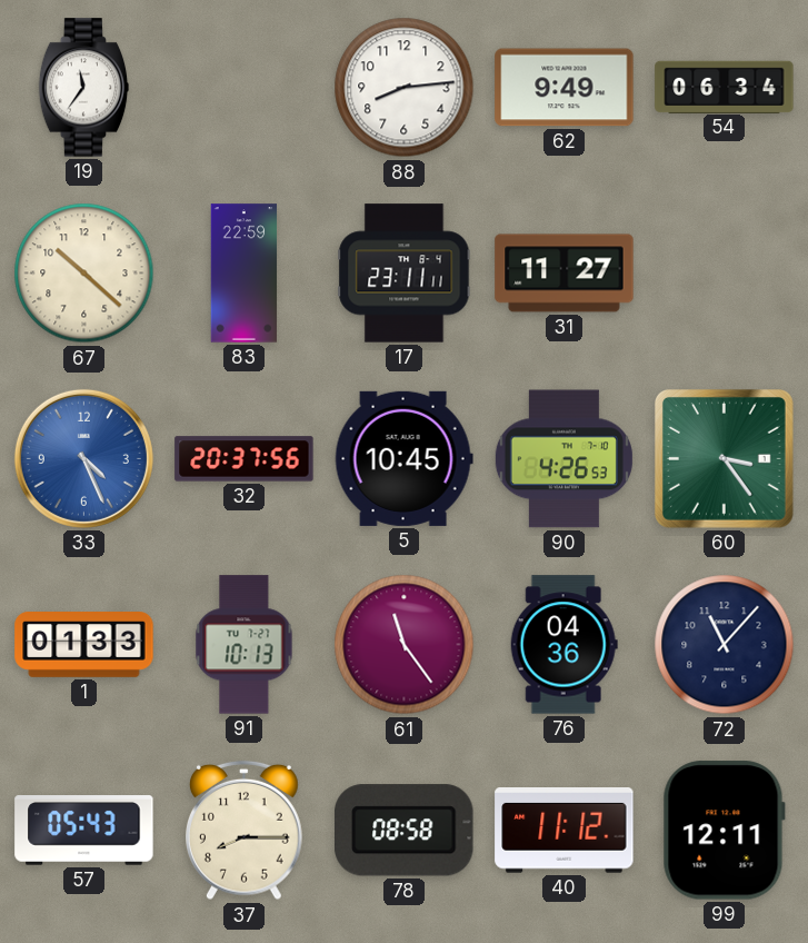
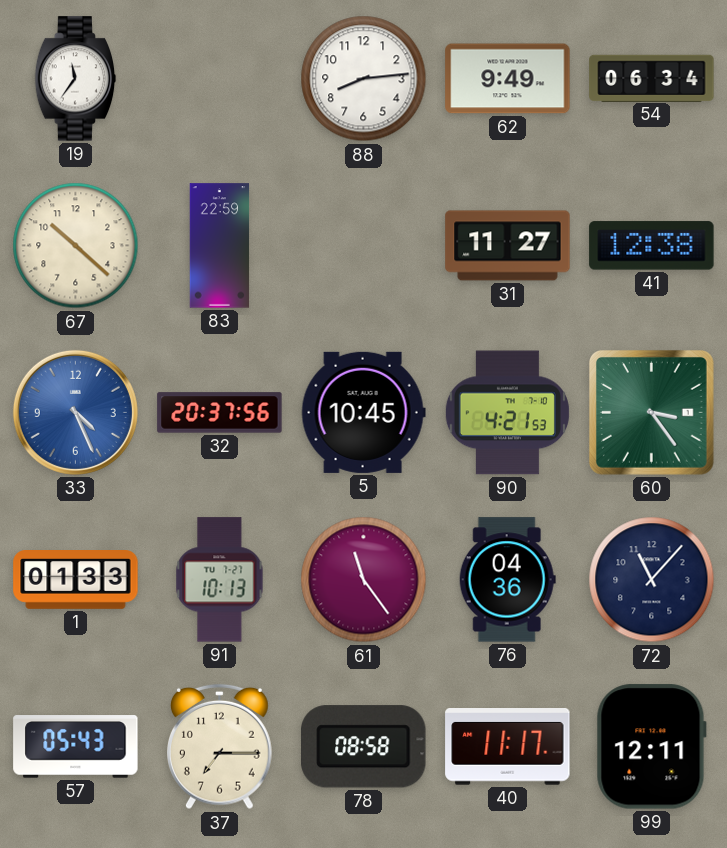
17: 23:11 -> none (405, 274)
41: none -> 12:38 (652, 246)
90: 4:26 -> 4:21 (507, 413)
37: 8:15 -> 7:15 (220, 747)
40: 11:12 -> 11:17 (508, 747)
